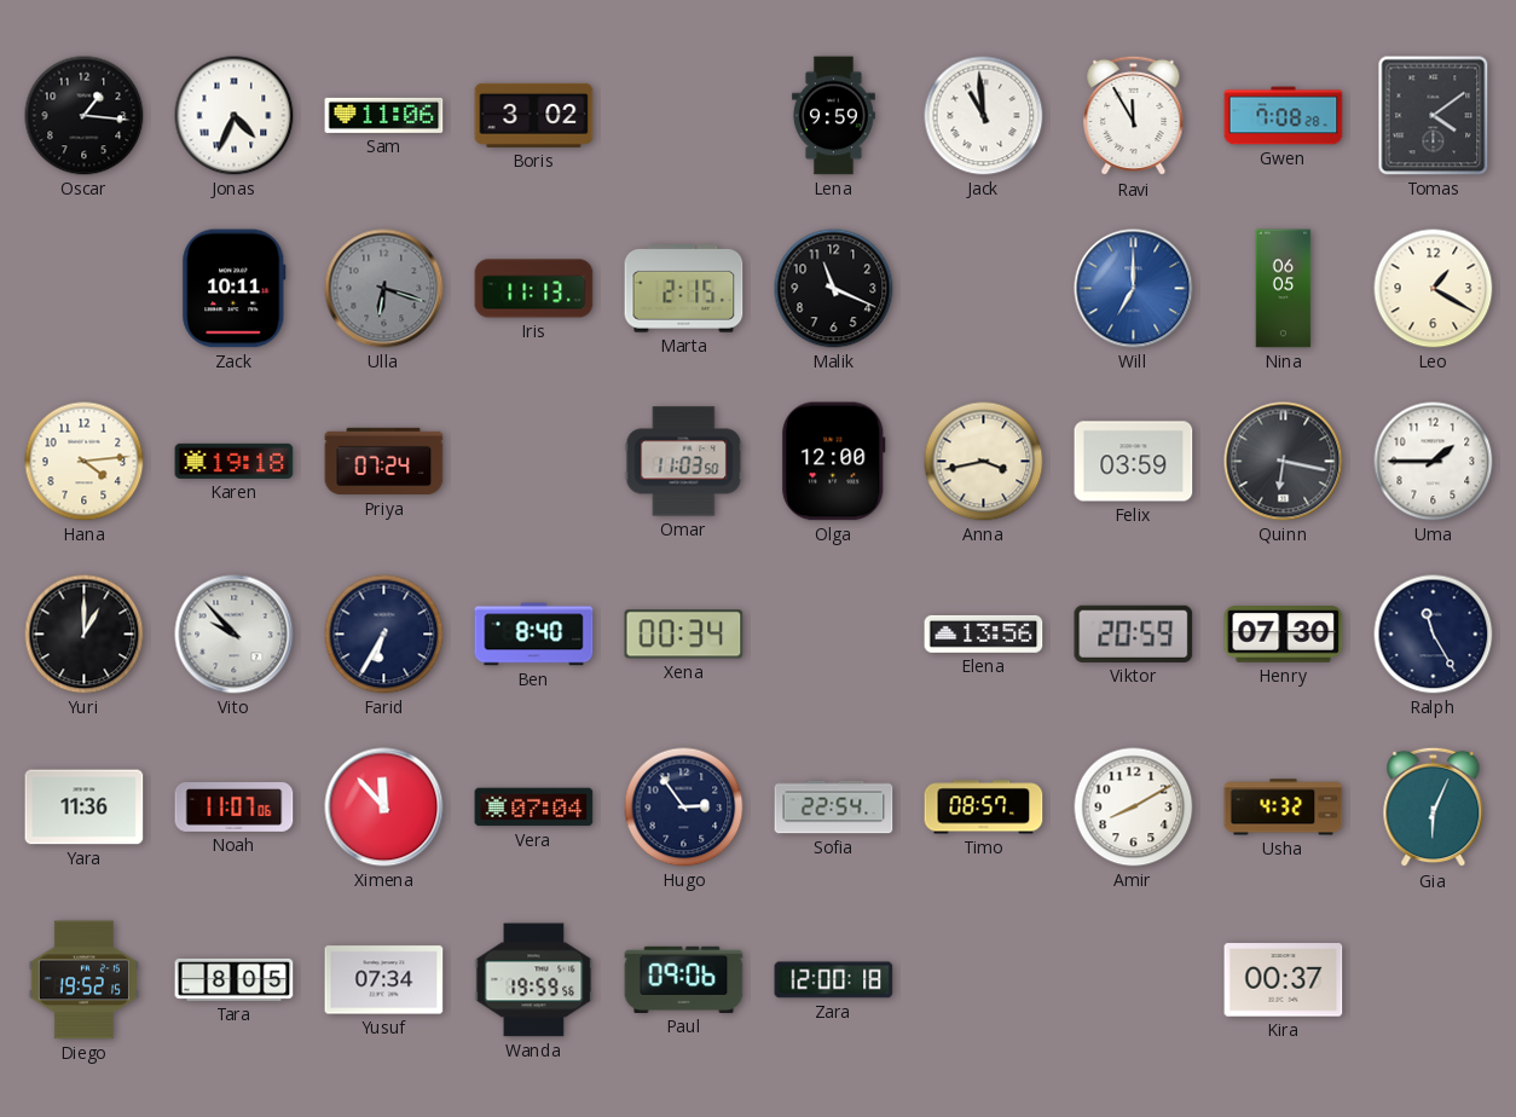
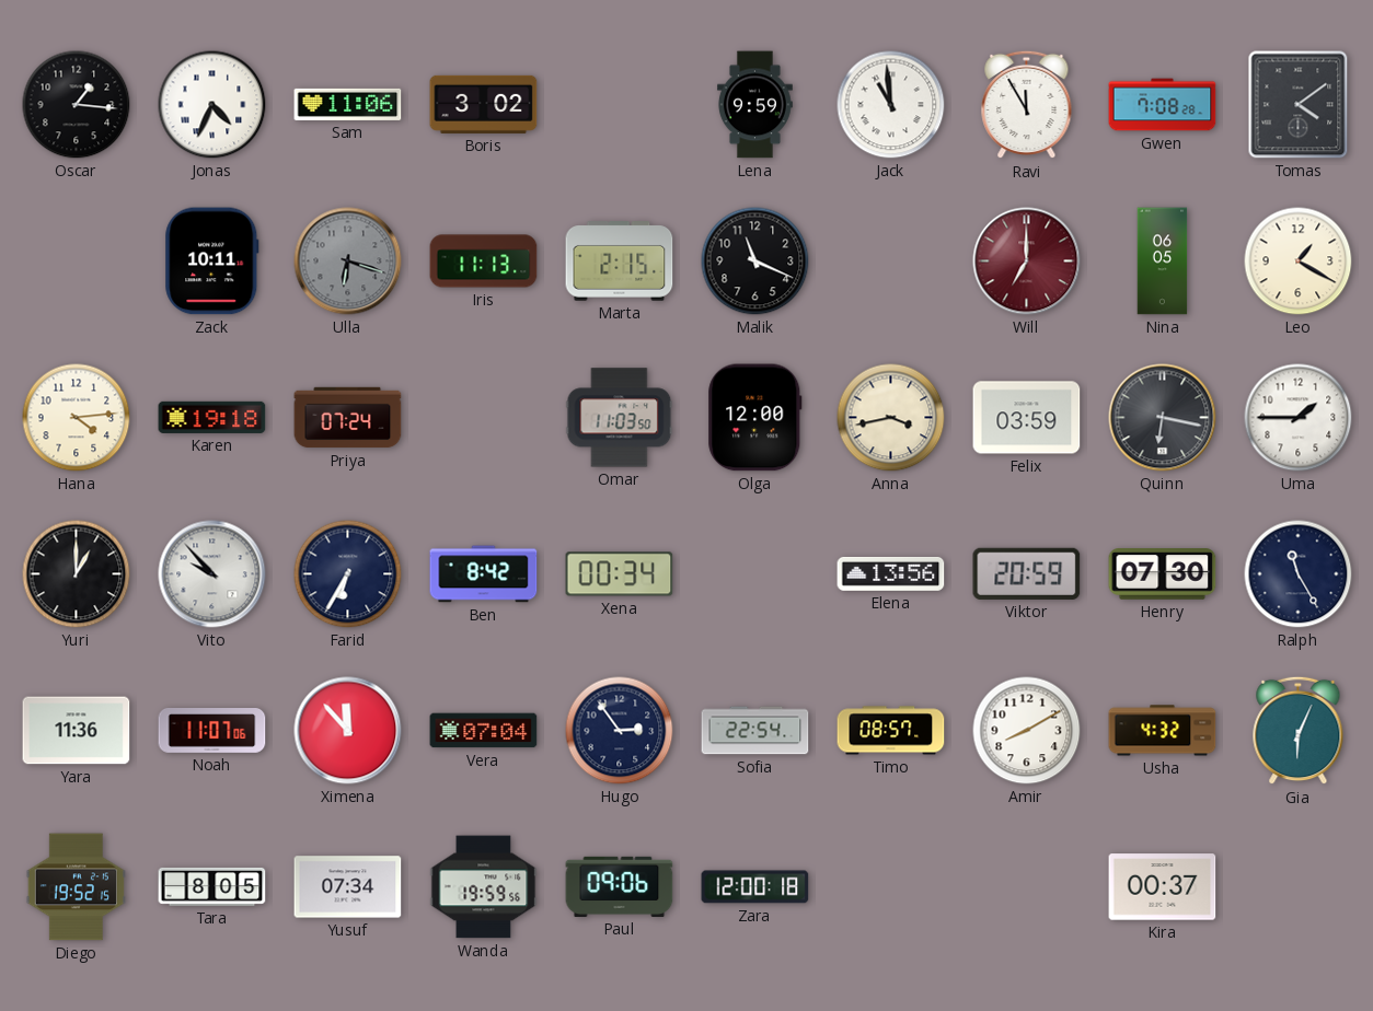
Will dial: blue -> burgundy (1027, 262)
Ben: 8:40 -> 8:42 (484, 574)
